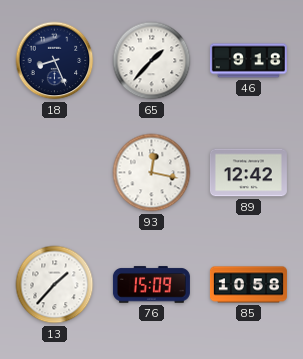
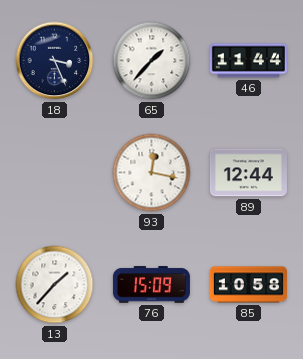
18: 8:26 -> 3:26 (55, 61)
46: 9:18 -> 11:44 (248, 61)
89: 12:42 -> 12:44 (248, 173)
